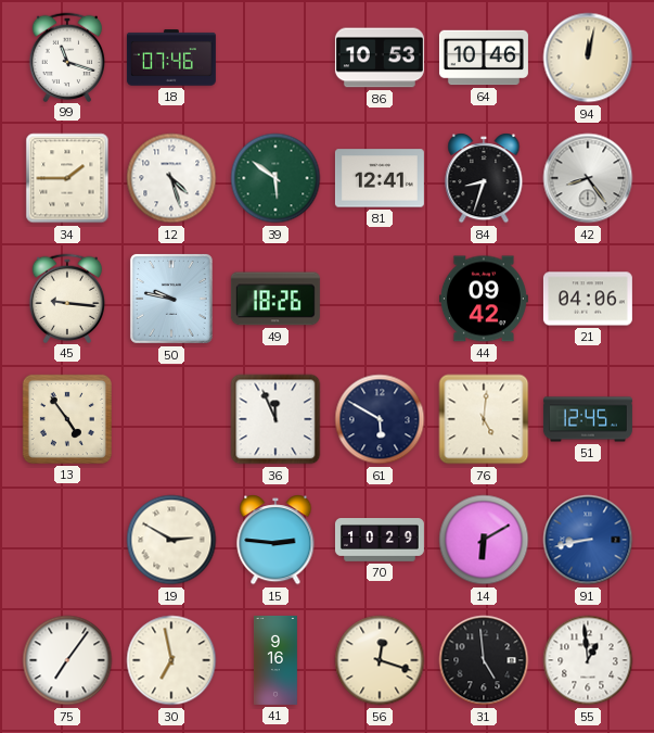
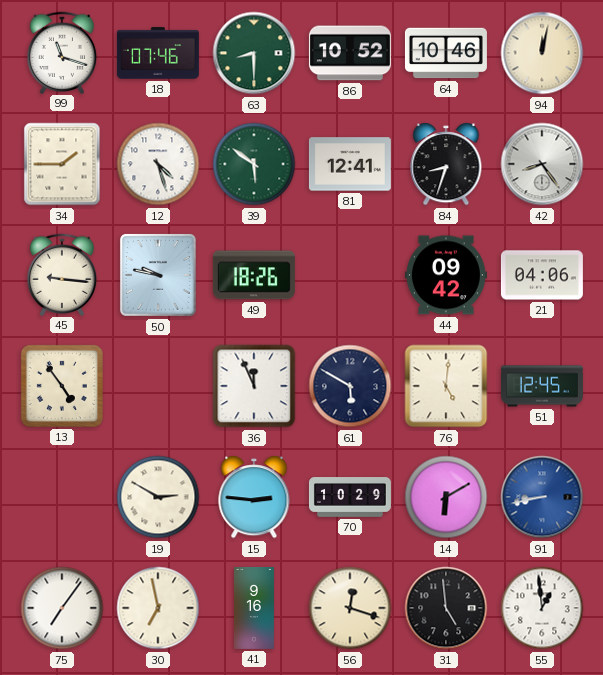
63: none -> 8:30 (254, 53)
86: 10:53 -> 10:52 (350, 53)
